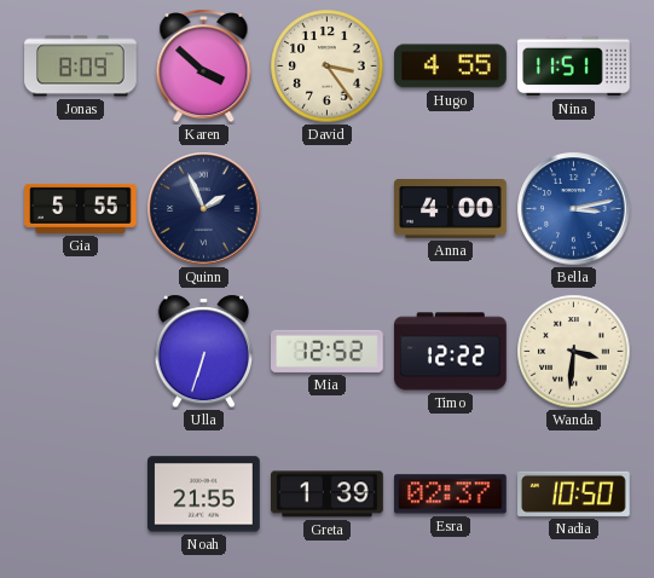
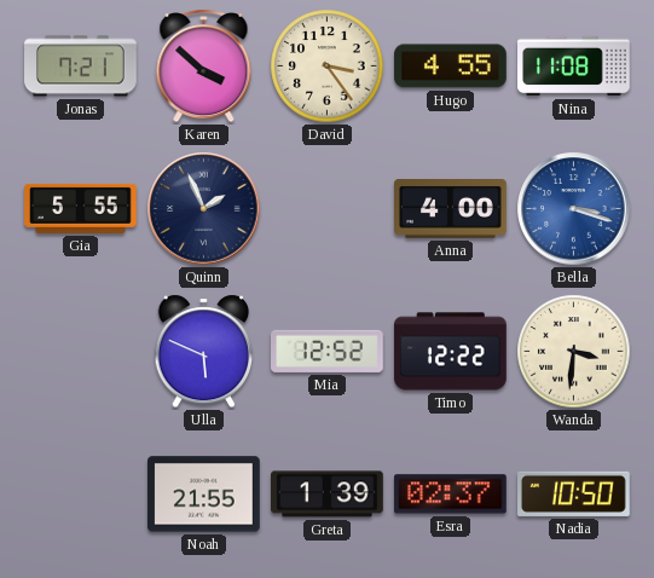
Jonas: 8:09 -> 7:21 (81, 67)
Nina: 11:51 -> 11:08 (574, 67)
Bella: 3:13 -> 3:18 (574, 209)
Ulla: 6:33 -> 5:49 (204, 352)
